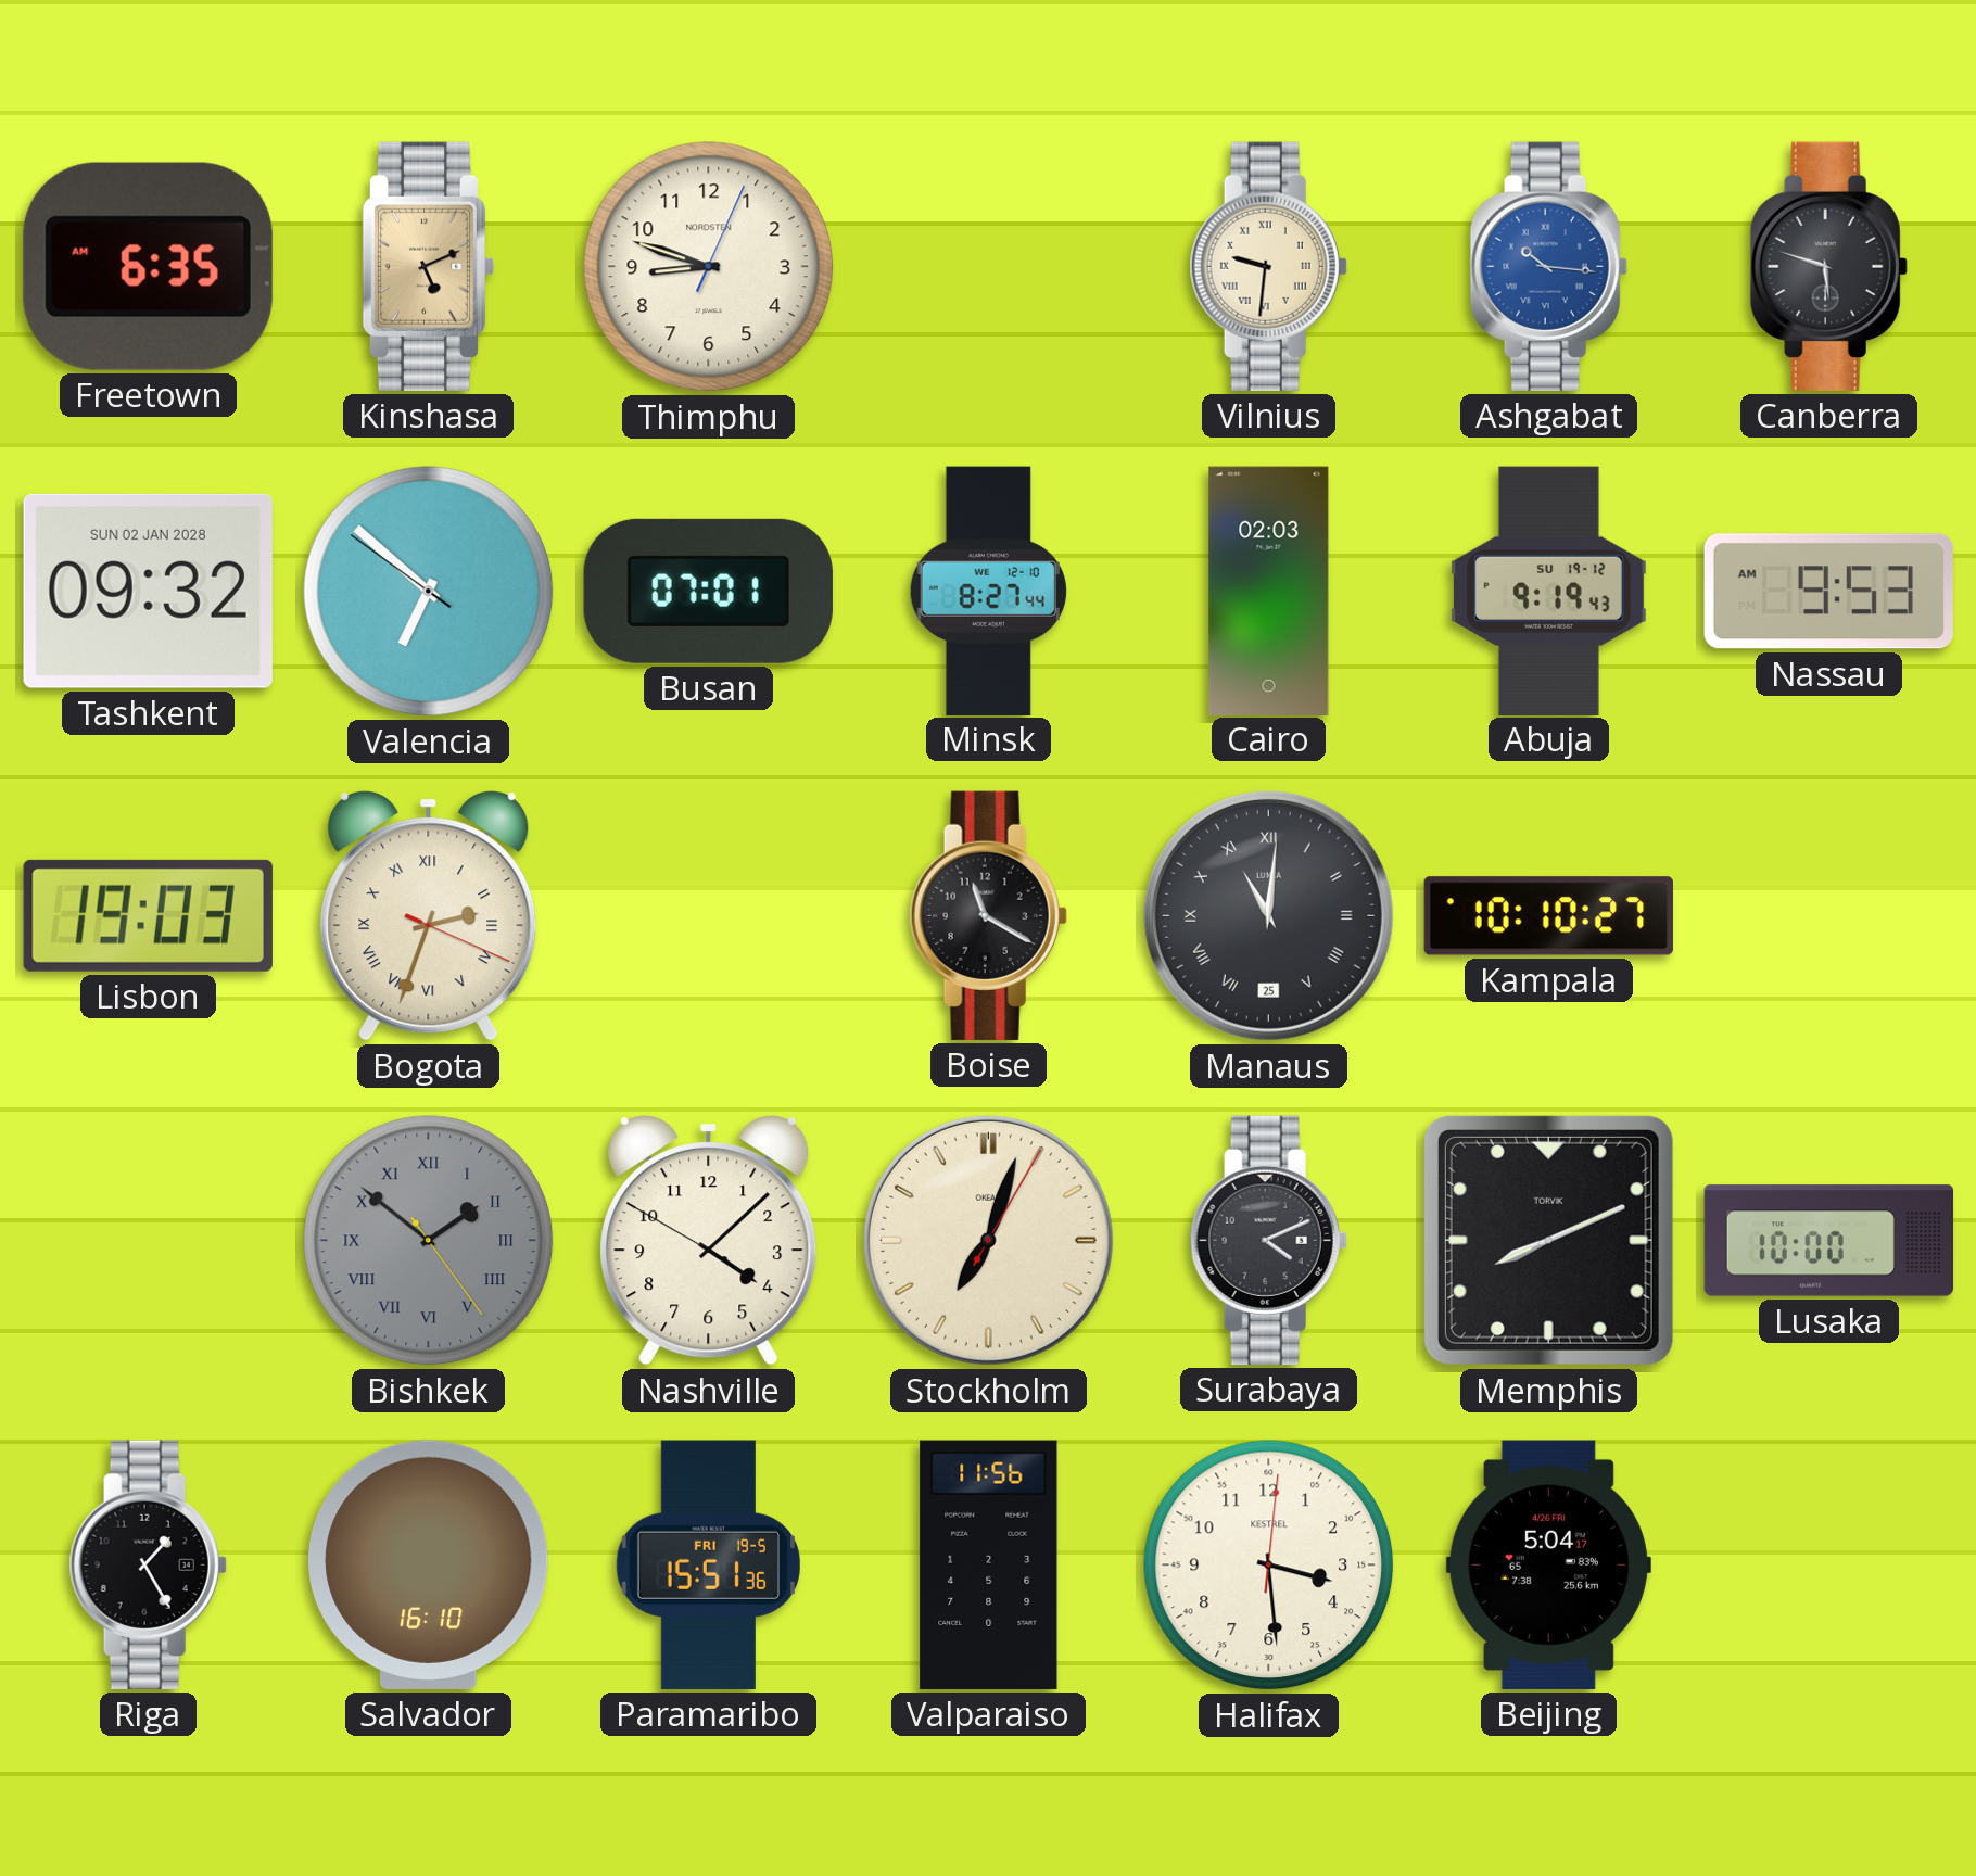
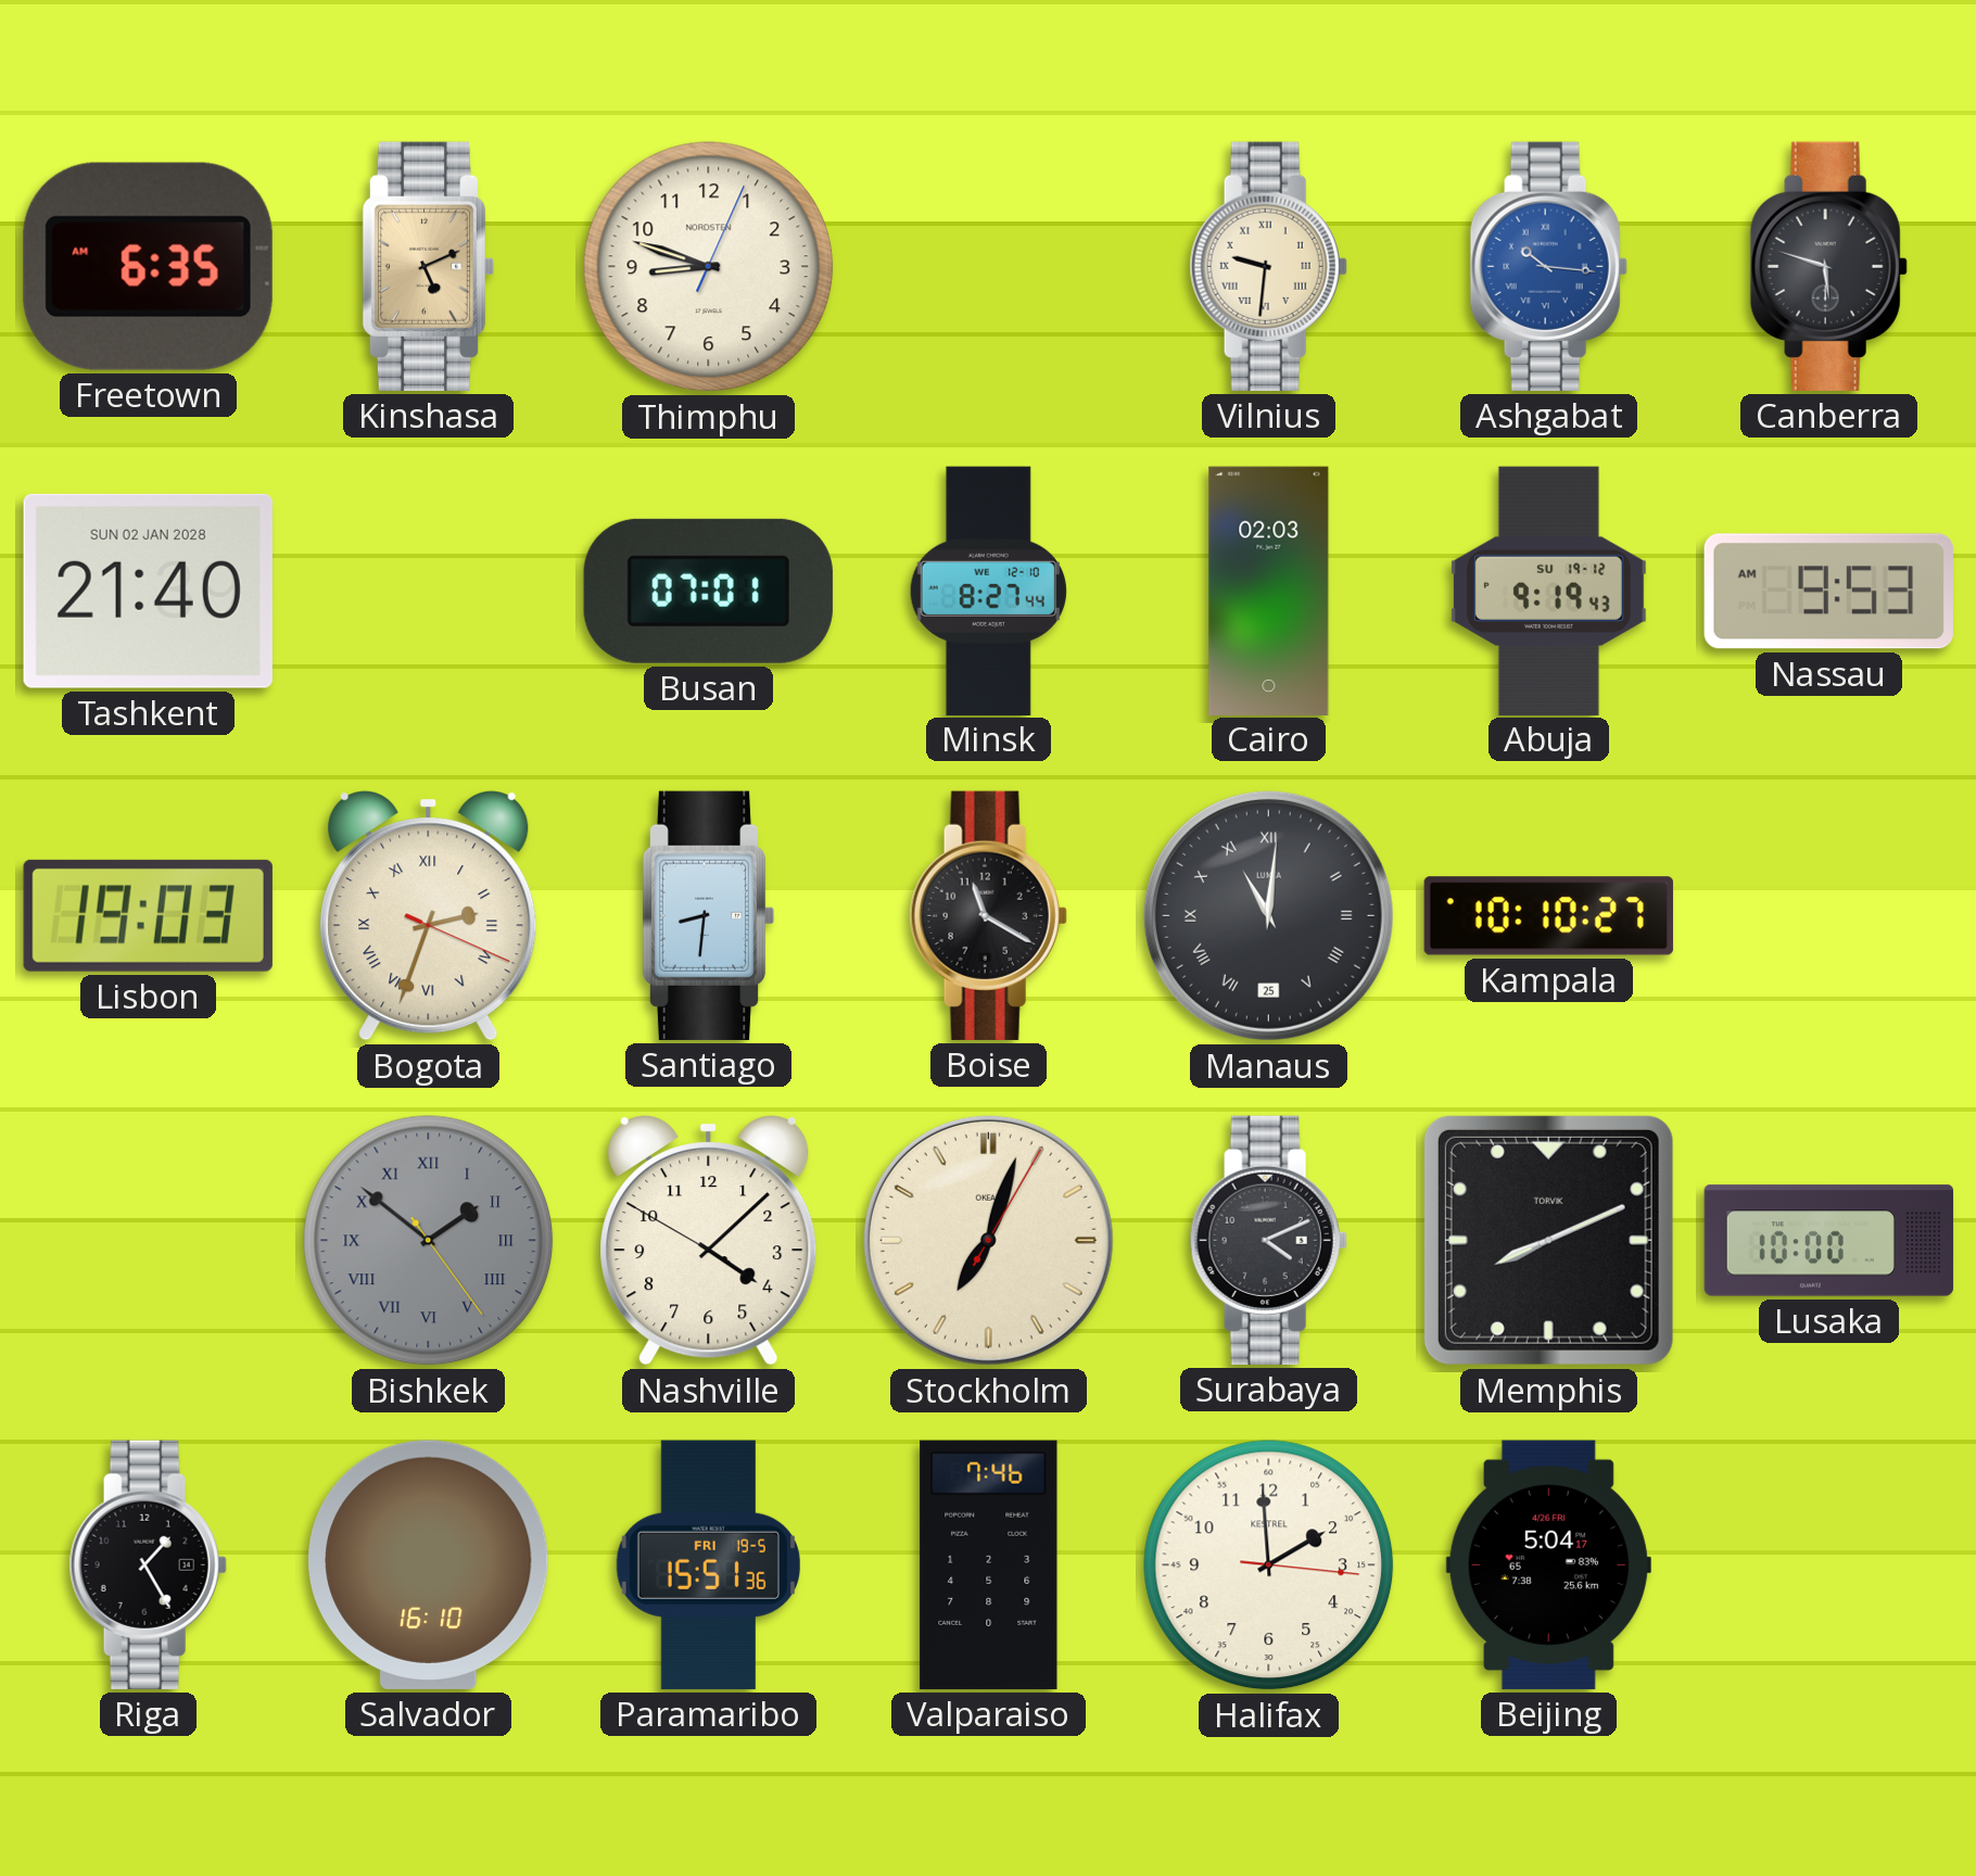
Tashkent: 09:32 -> 21:40 (148, 591)
Valencia: 6:51 -> none (429, 592)
Santiago: none -> 8:31 (709, 915)
Valparaiso: 11:56 -> 7:46 (989, 1564)
Halifax: 3:29 -> 1:59 (1269, 1566)
